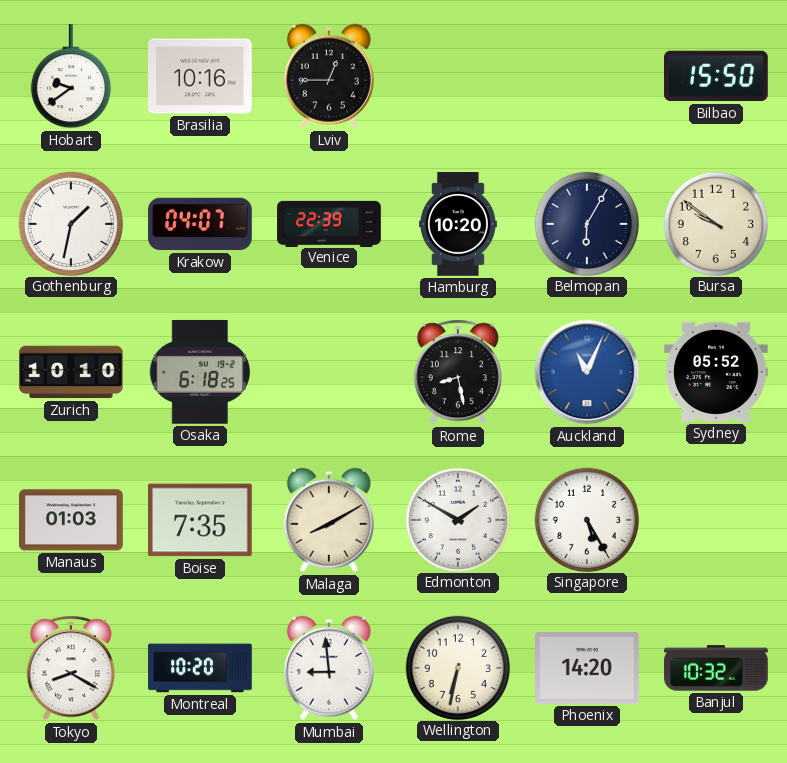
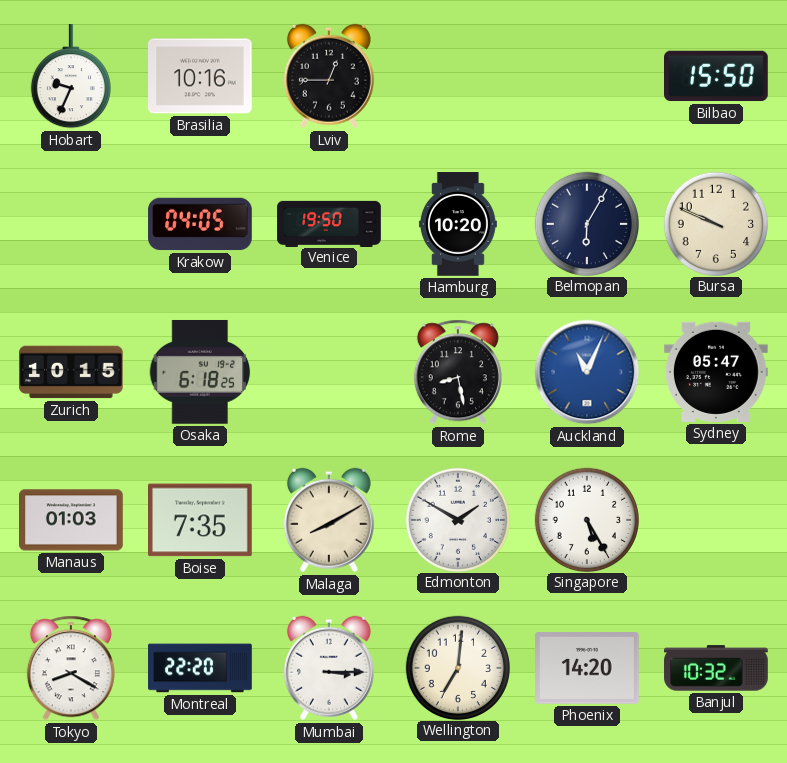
Hobart: 9:39 -> 9:34 (71, 77)
Gothenburg: 1:32 -> none (70, 223)
Krakow: 04:07 -> 04:05 (200, 224)
Venice: 22:39 -> 19:50 (329, 223)
Bursa: 9:51 -> 9:49 (715, 223)
Zurich: 10:10 -> 10:15 (72, 372)
Sydney: 05:52 -> 05:47 (717, 372)
Montreal: 10:20 -> 22:20 (200, 668)
Mumbai: 8:59 -> 3:15 (329, 668)
Wellington: 6:32 -> 7:01 (457, 667)
